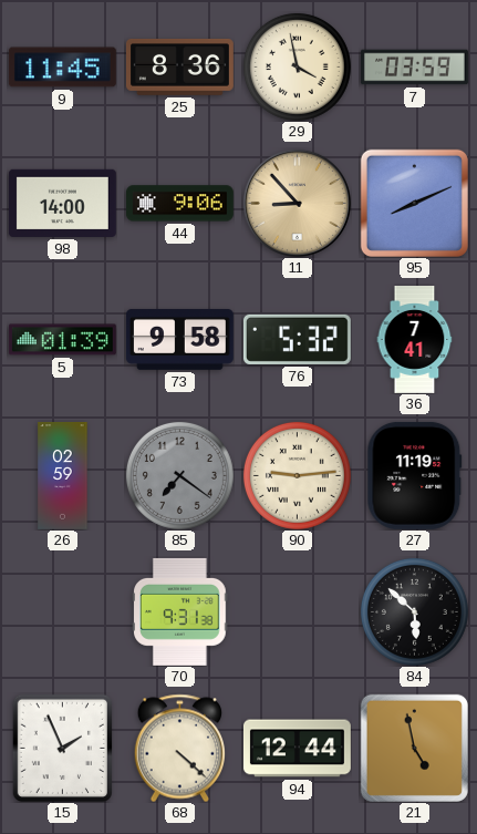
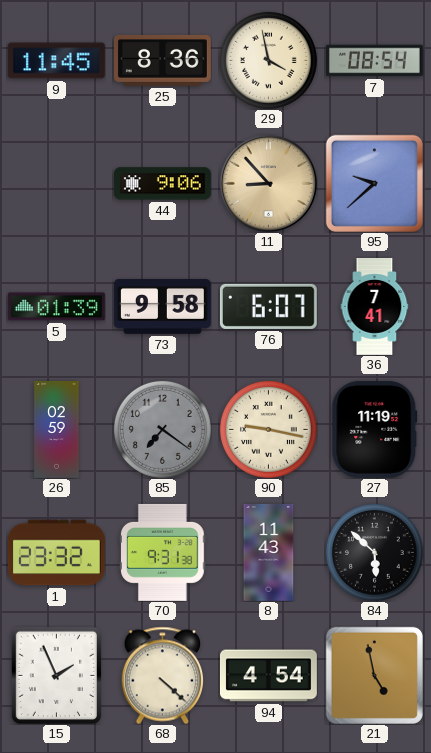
7: 03:59 -> 08:54 (374, 61)
98: 14:00 -> none (62, 203)
95: 8:11 -> 9:38 (374, 183)
76: 5:32 -> 6:07 (268, 306)
90: 9:14 -> 9:17 (268, 429)
1: none -> 23:32 (56, 553)
8: none -> 11:43 (269, 553)
94: 12:44 -> 4:54 (268, 676)
